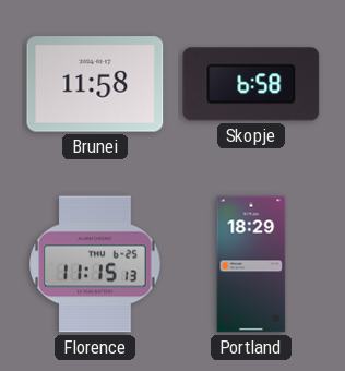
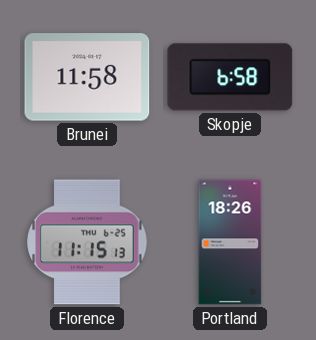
Portland: 18:29 -> 18:26 (230, 242)
